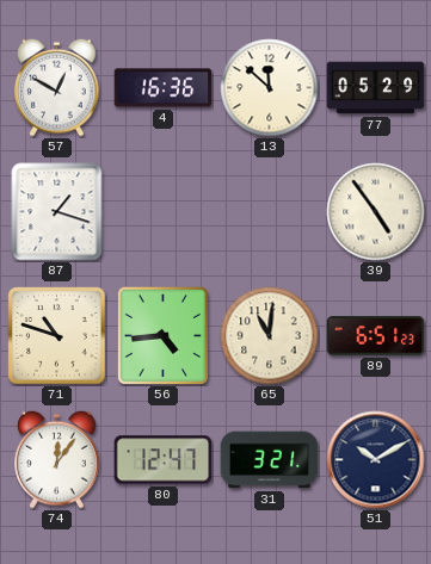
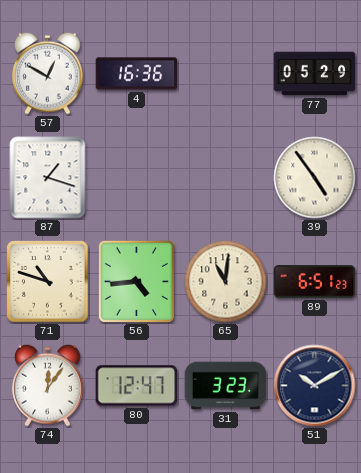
13: 11:52 -> none (270, 88)
31: 3:21 -> 3:23 (226, 386)
